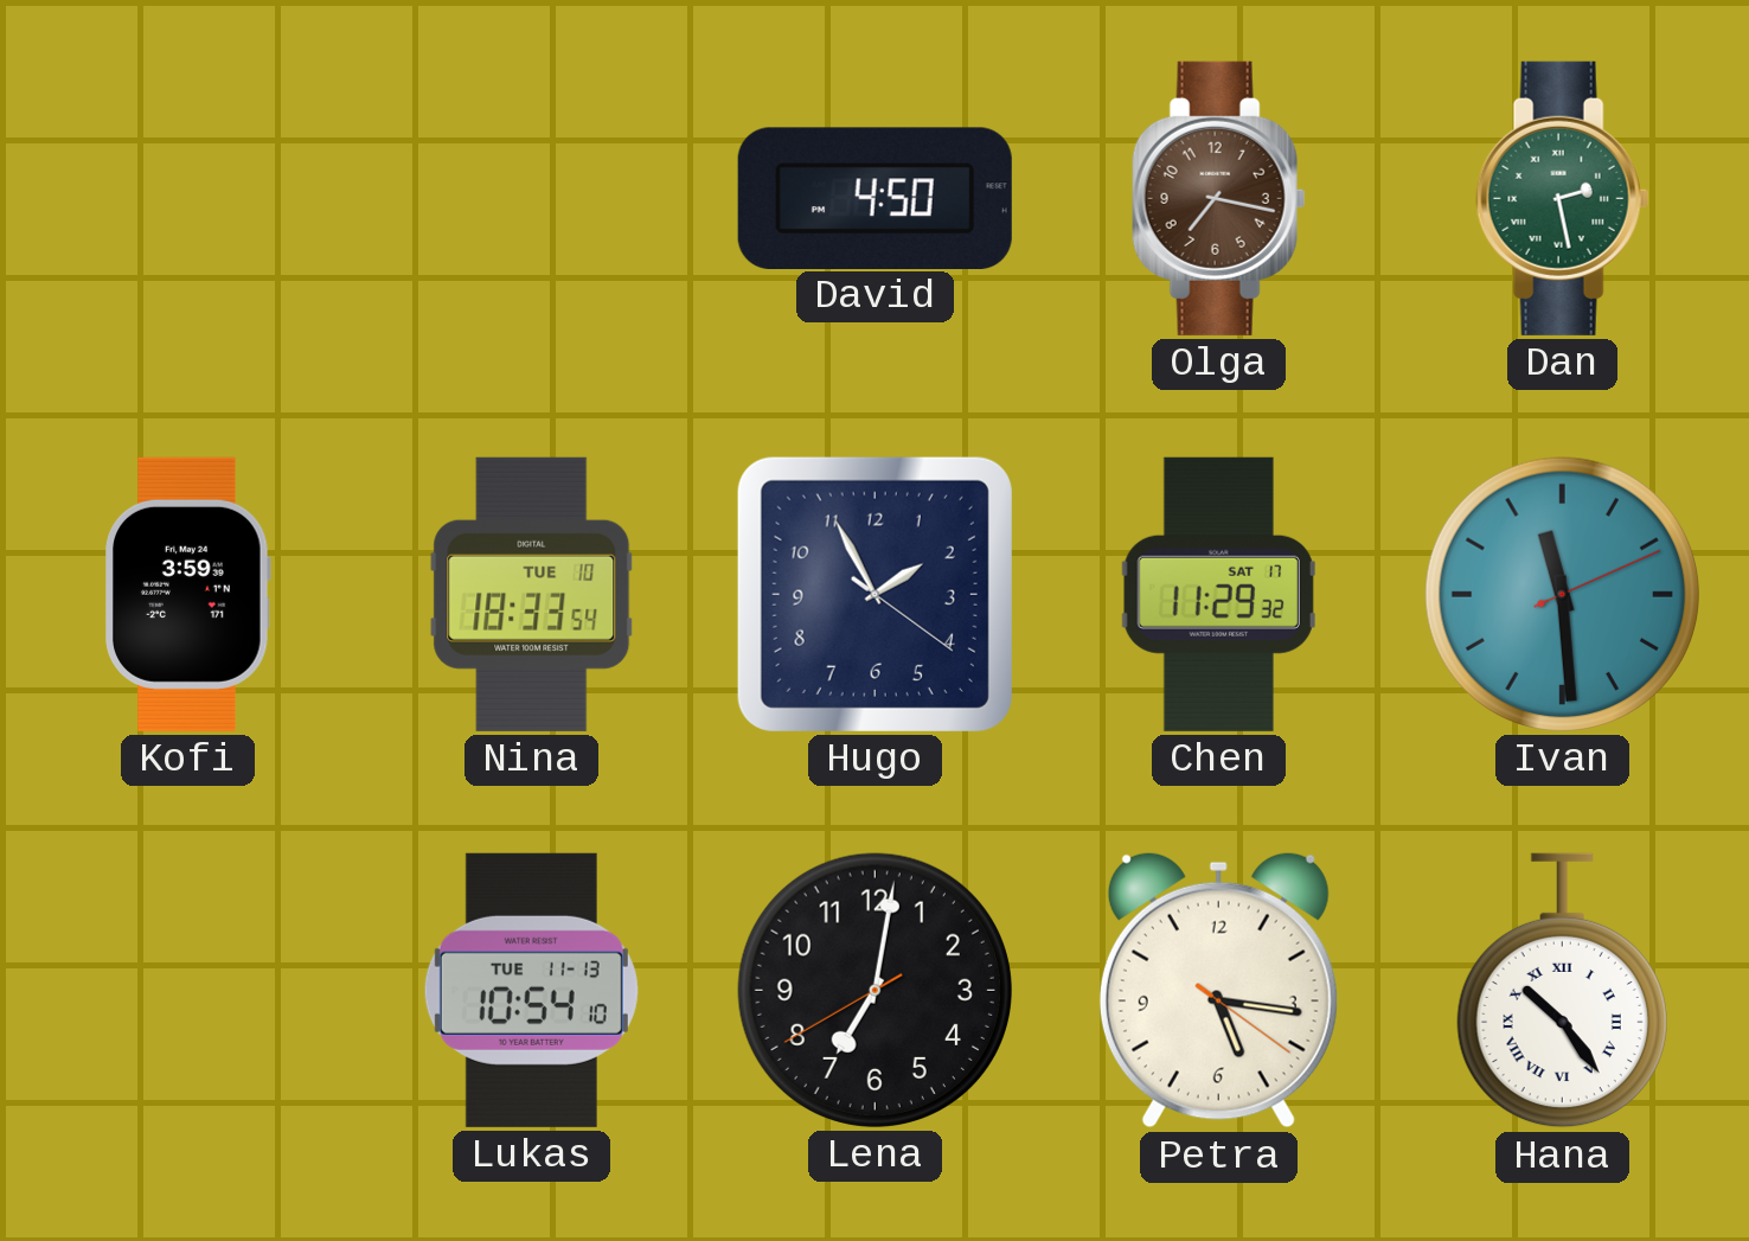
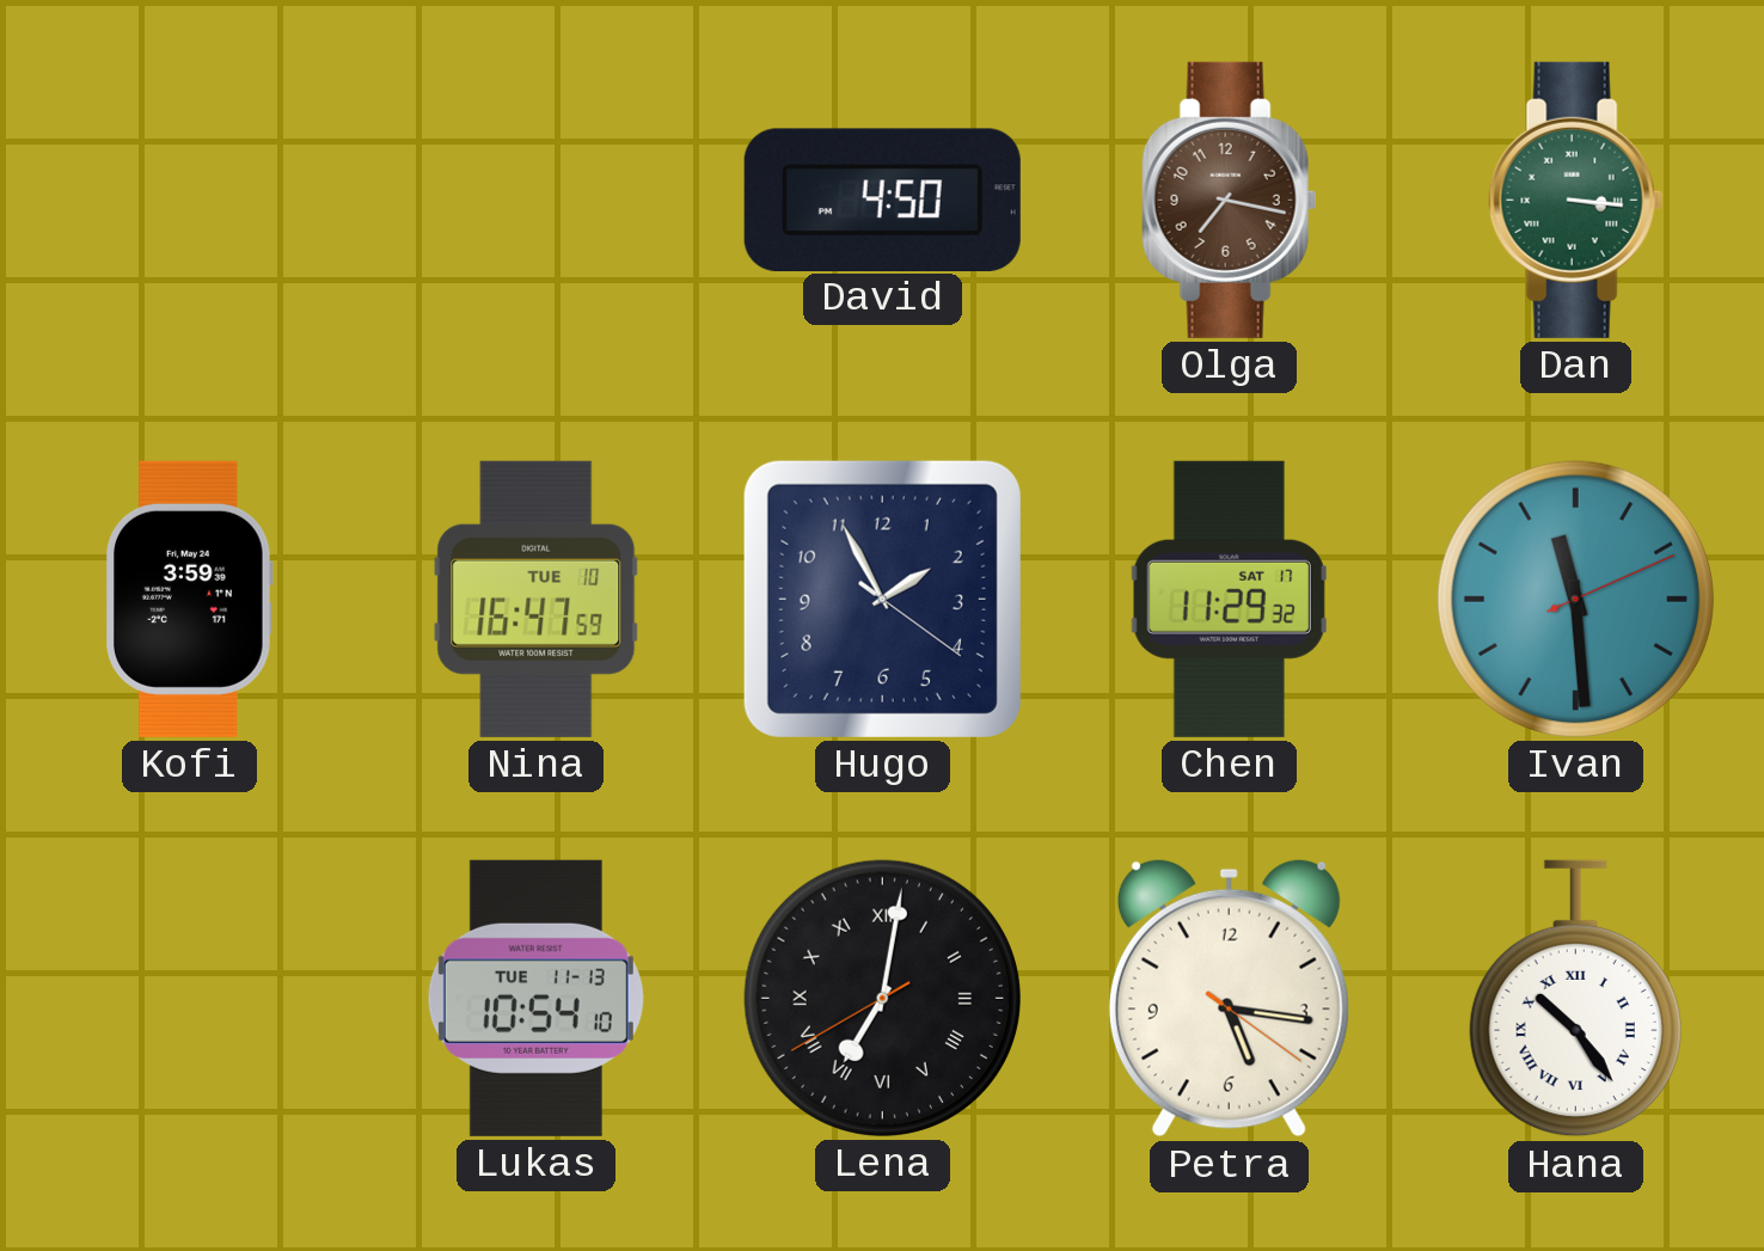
Dan: 2:28 -> 3:16 (1576, 200)
Nina: 18:33 -> 16:47 (537, 599)
Lena numerals: Arabic -> Roman (882, 998)
